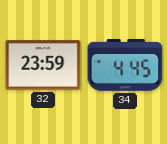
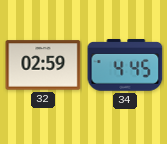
32: 23:59 -> 02:59 (43, 65)
